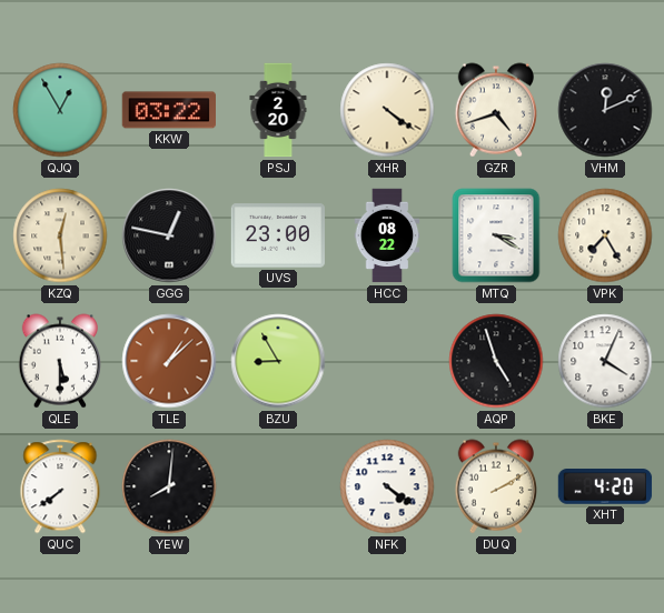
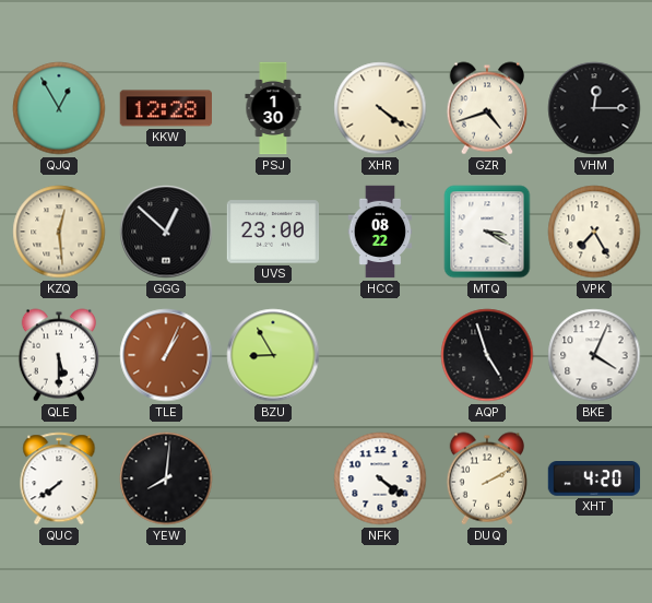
KKW: 03:22 -> 12:28 (165, 108)
PSJ: 2:20 -> 1:30 (273, 108)
VHM: 12:11 -> 12:15 (594, 108)
GGG: 12:47 -> 12:52 (166, 232)
TLE: 1:08 -> 1:04 (166, 355)
